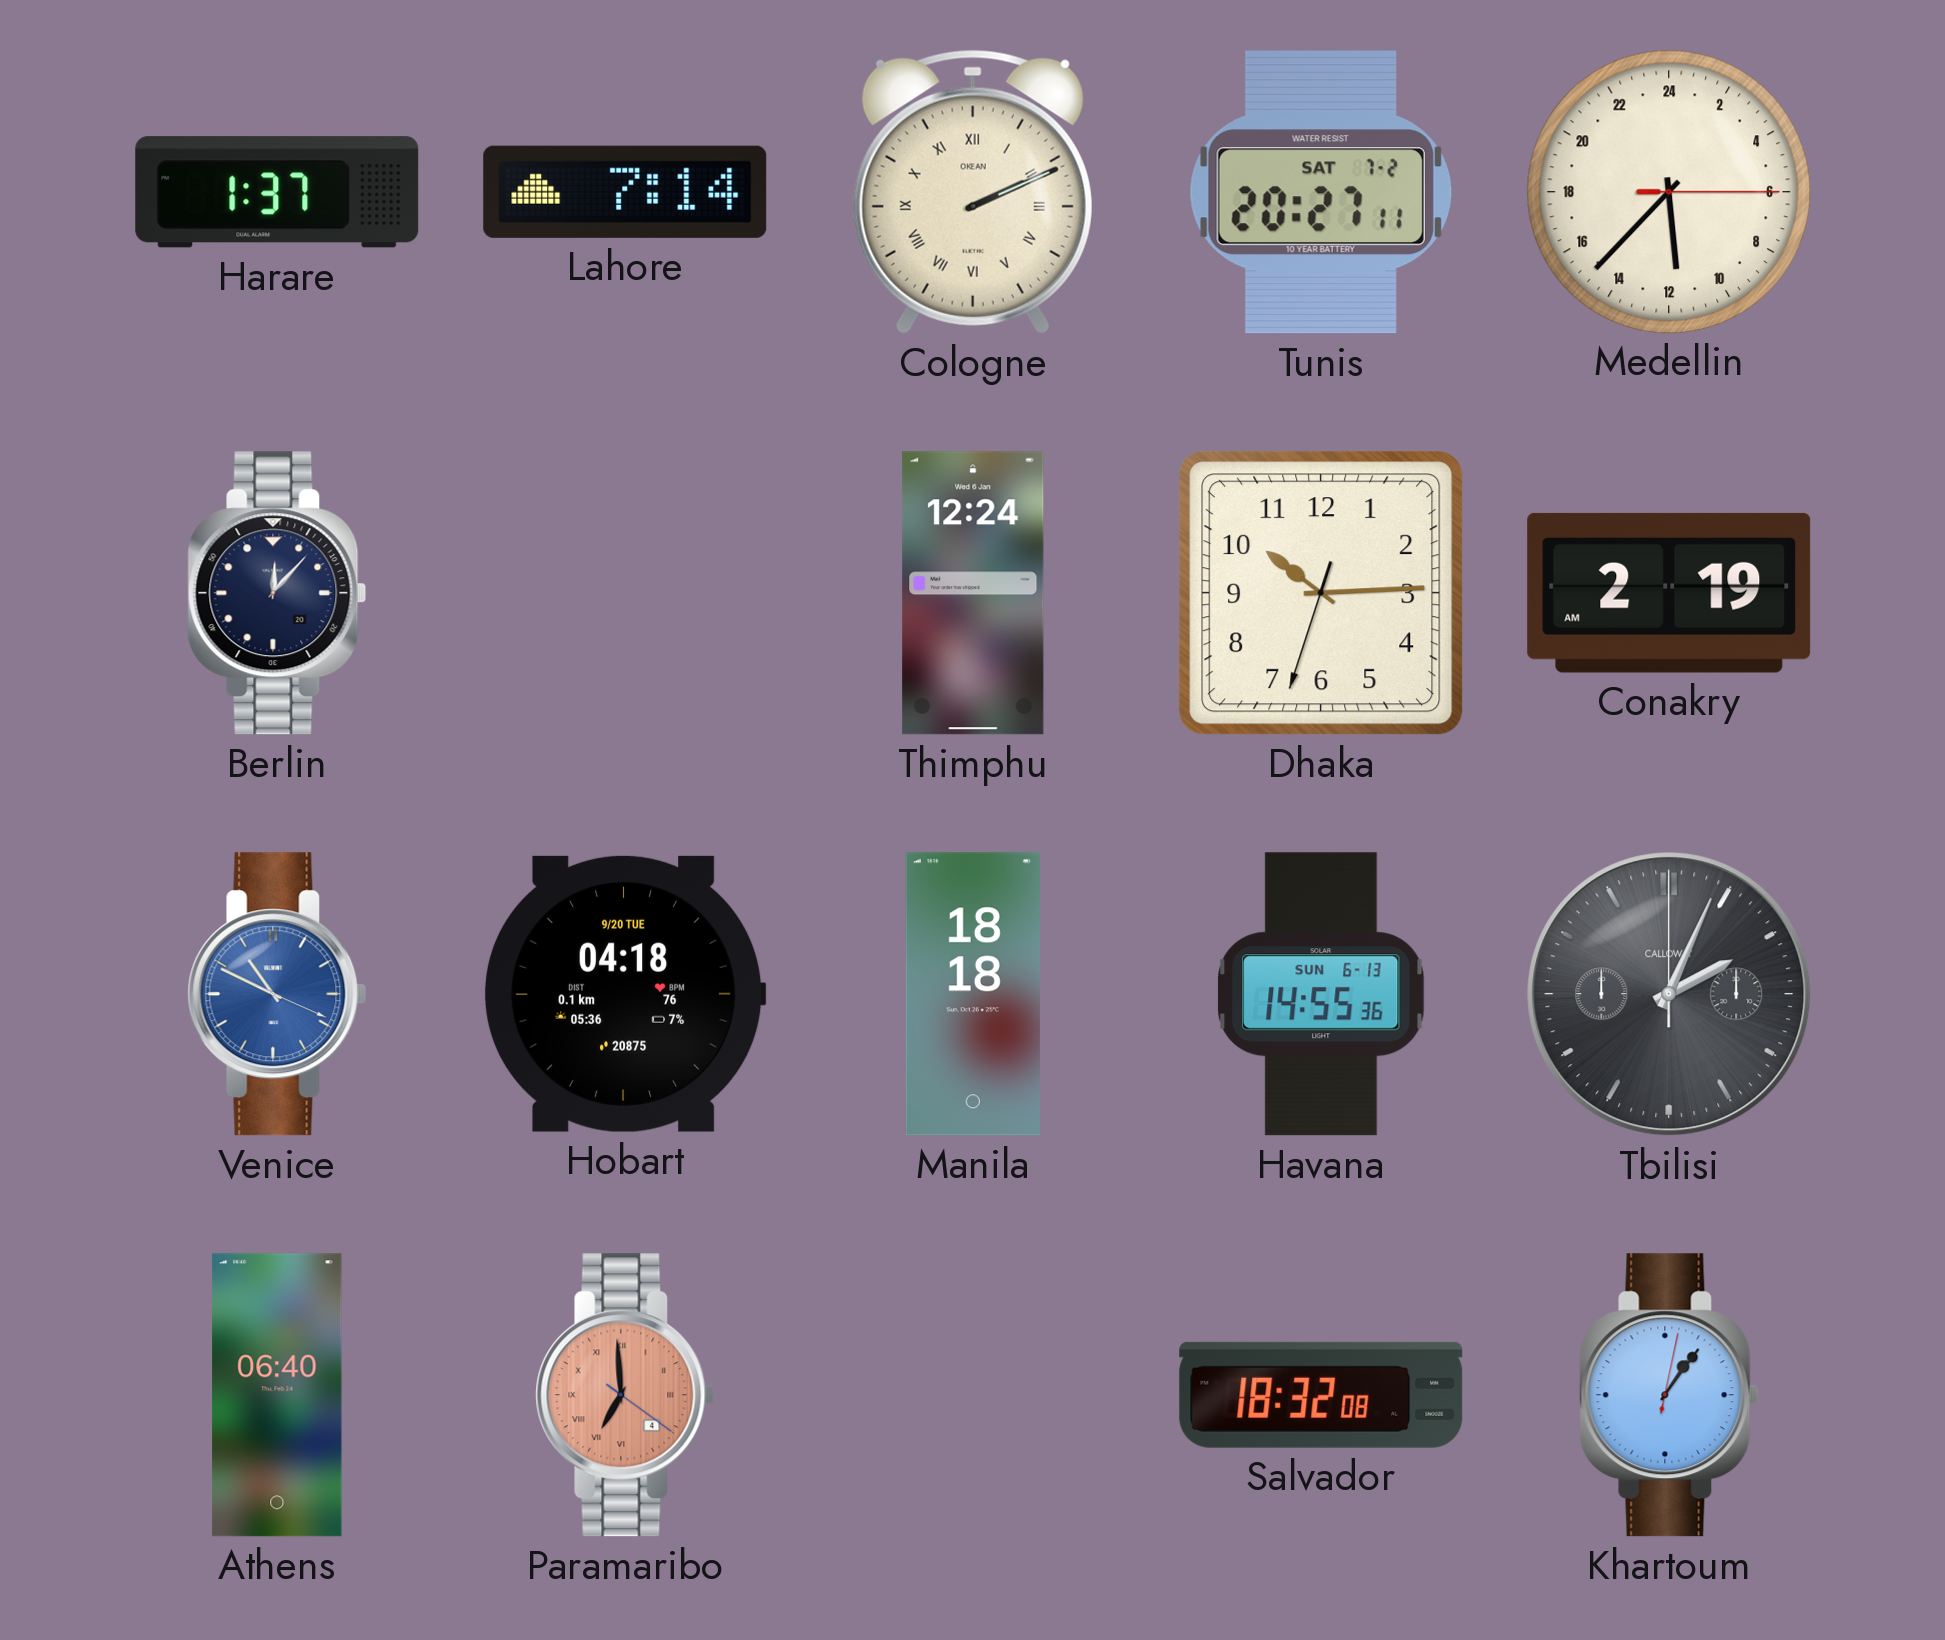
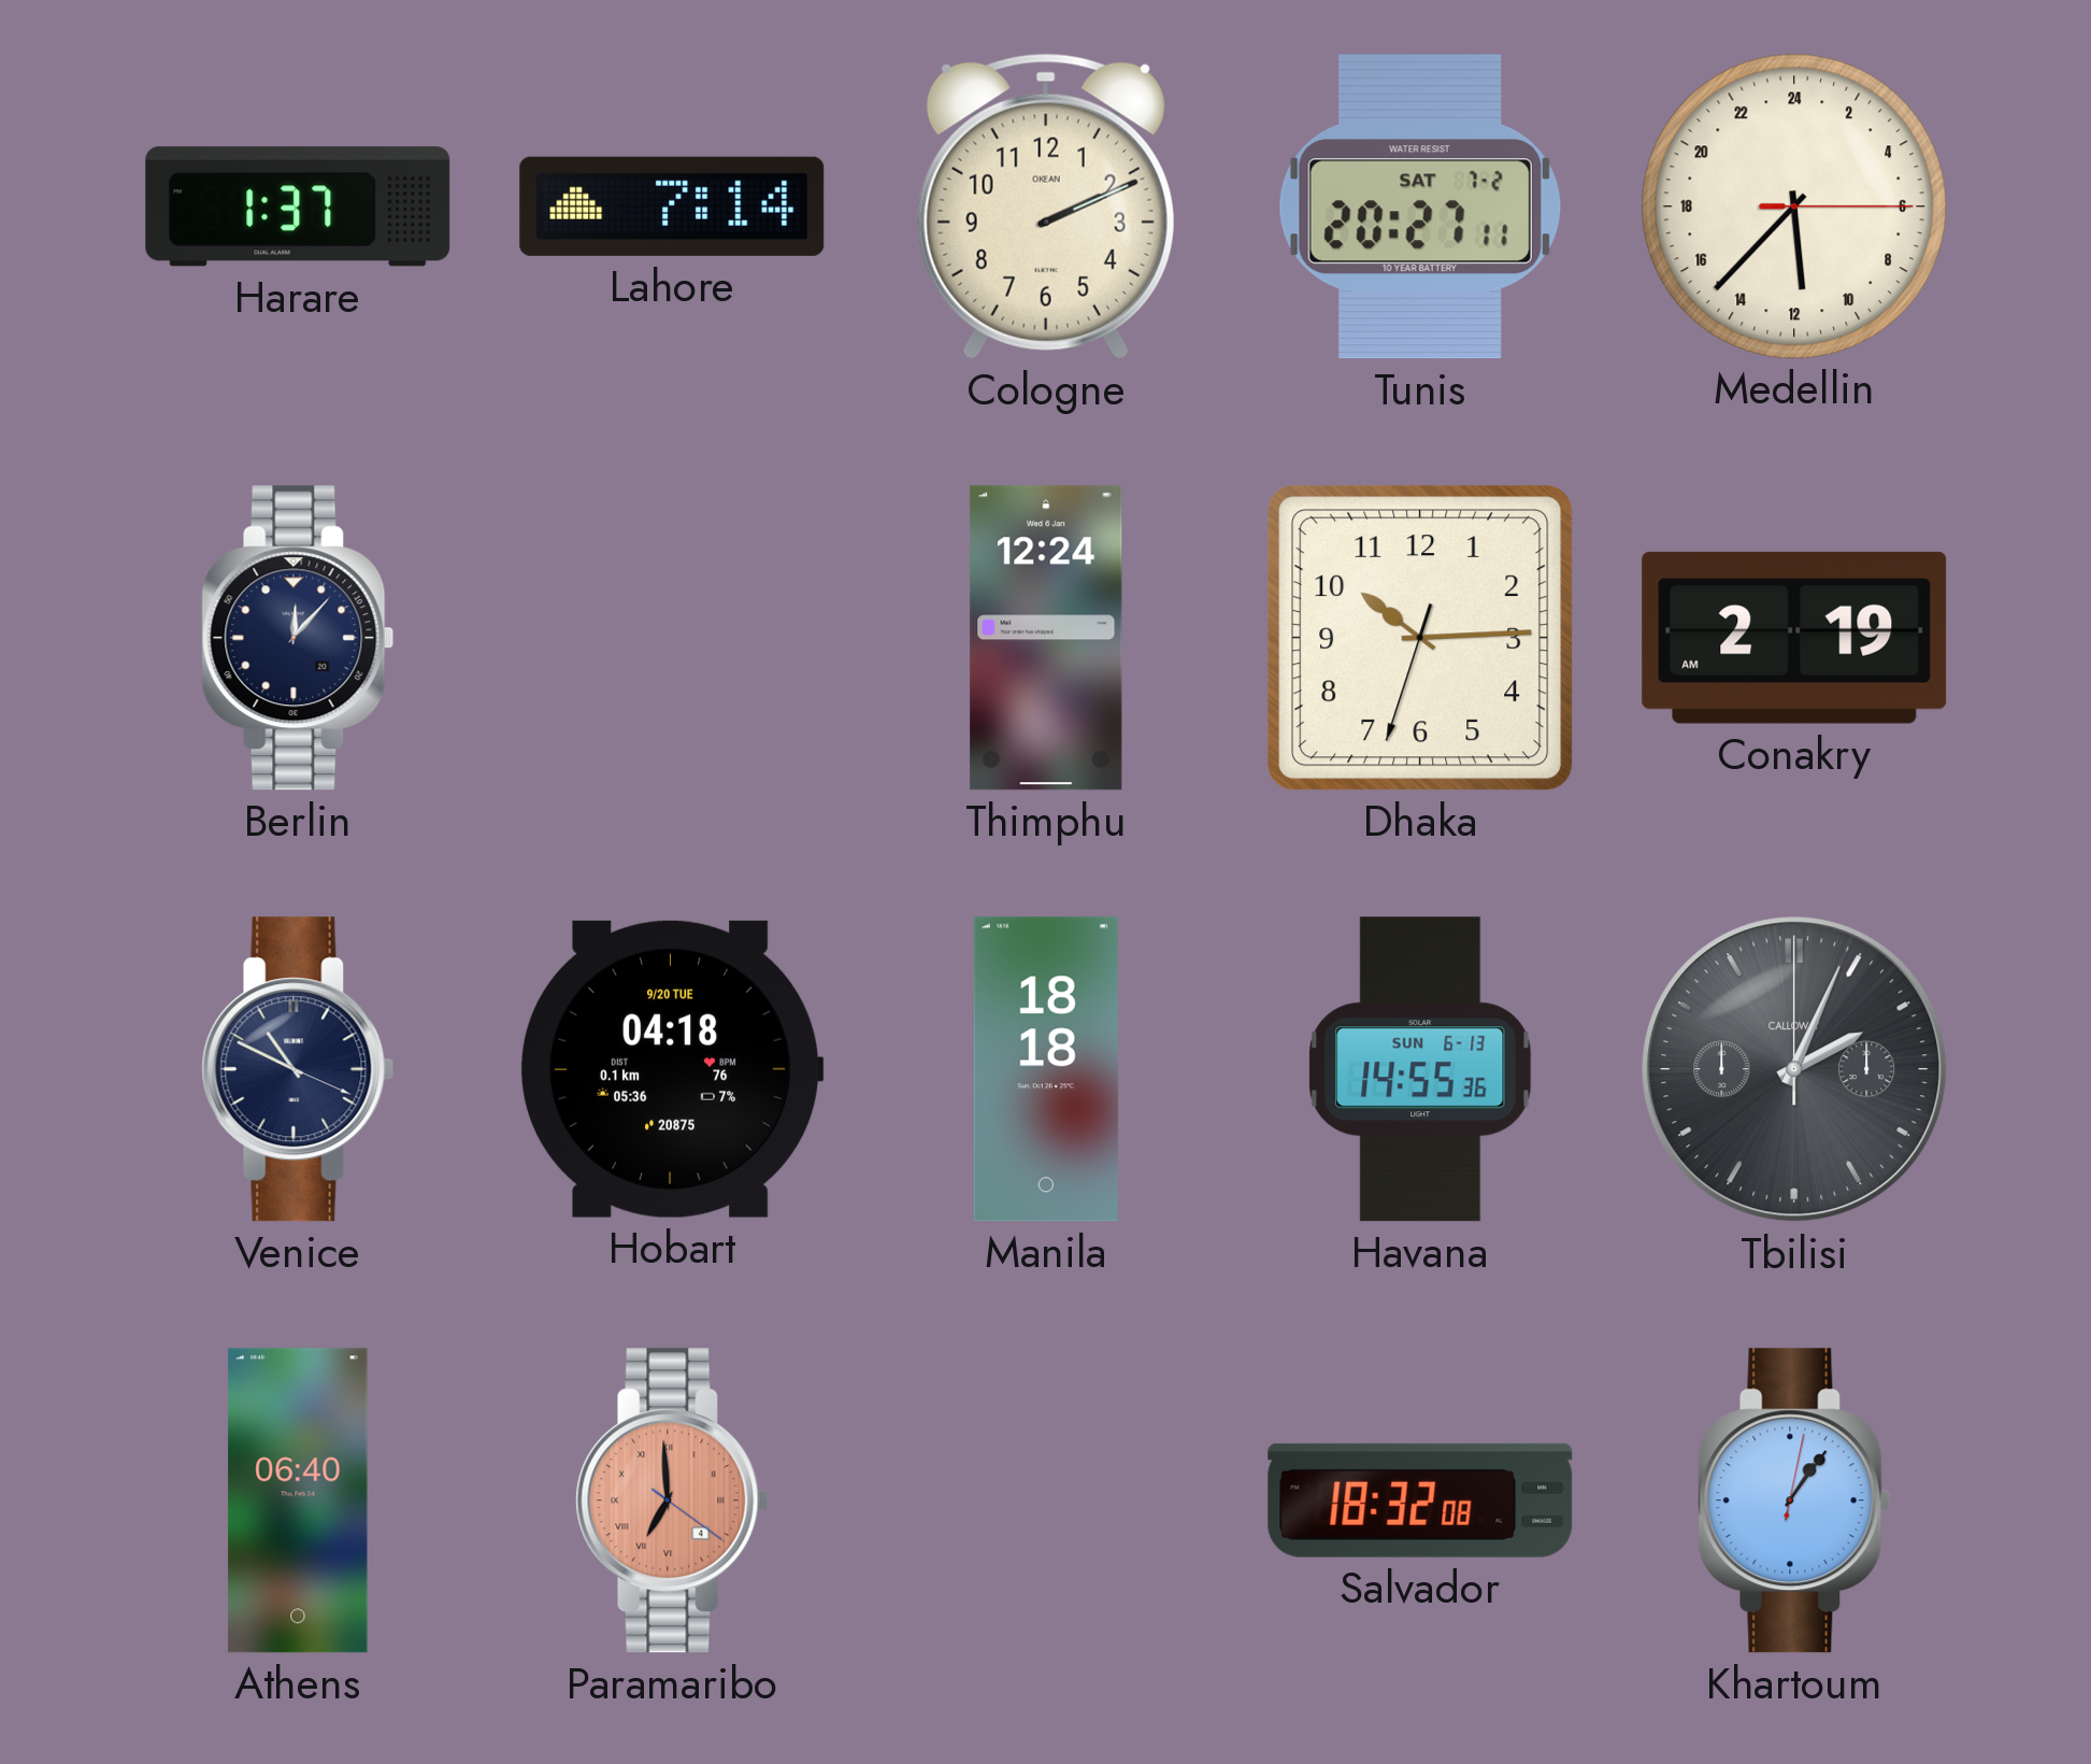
Cologne numerals: Roman -> Arabic (1046, 207)
Venice dial: blue -> navy (298, 1069)
